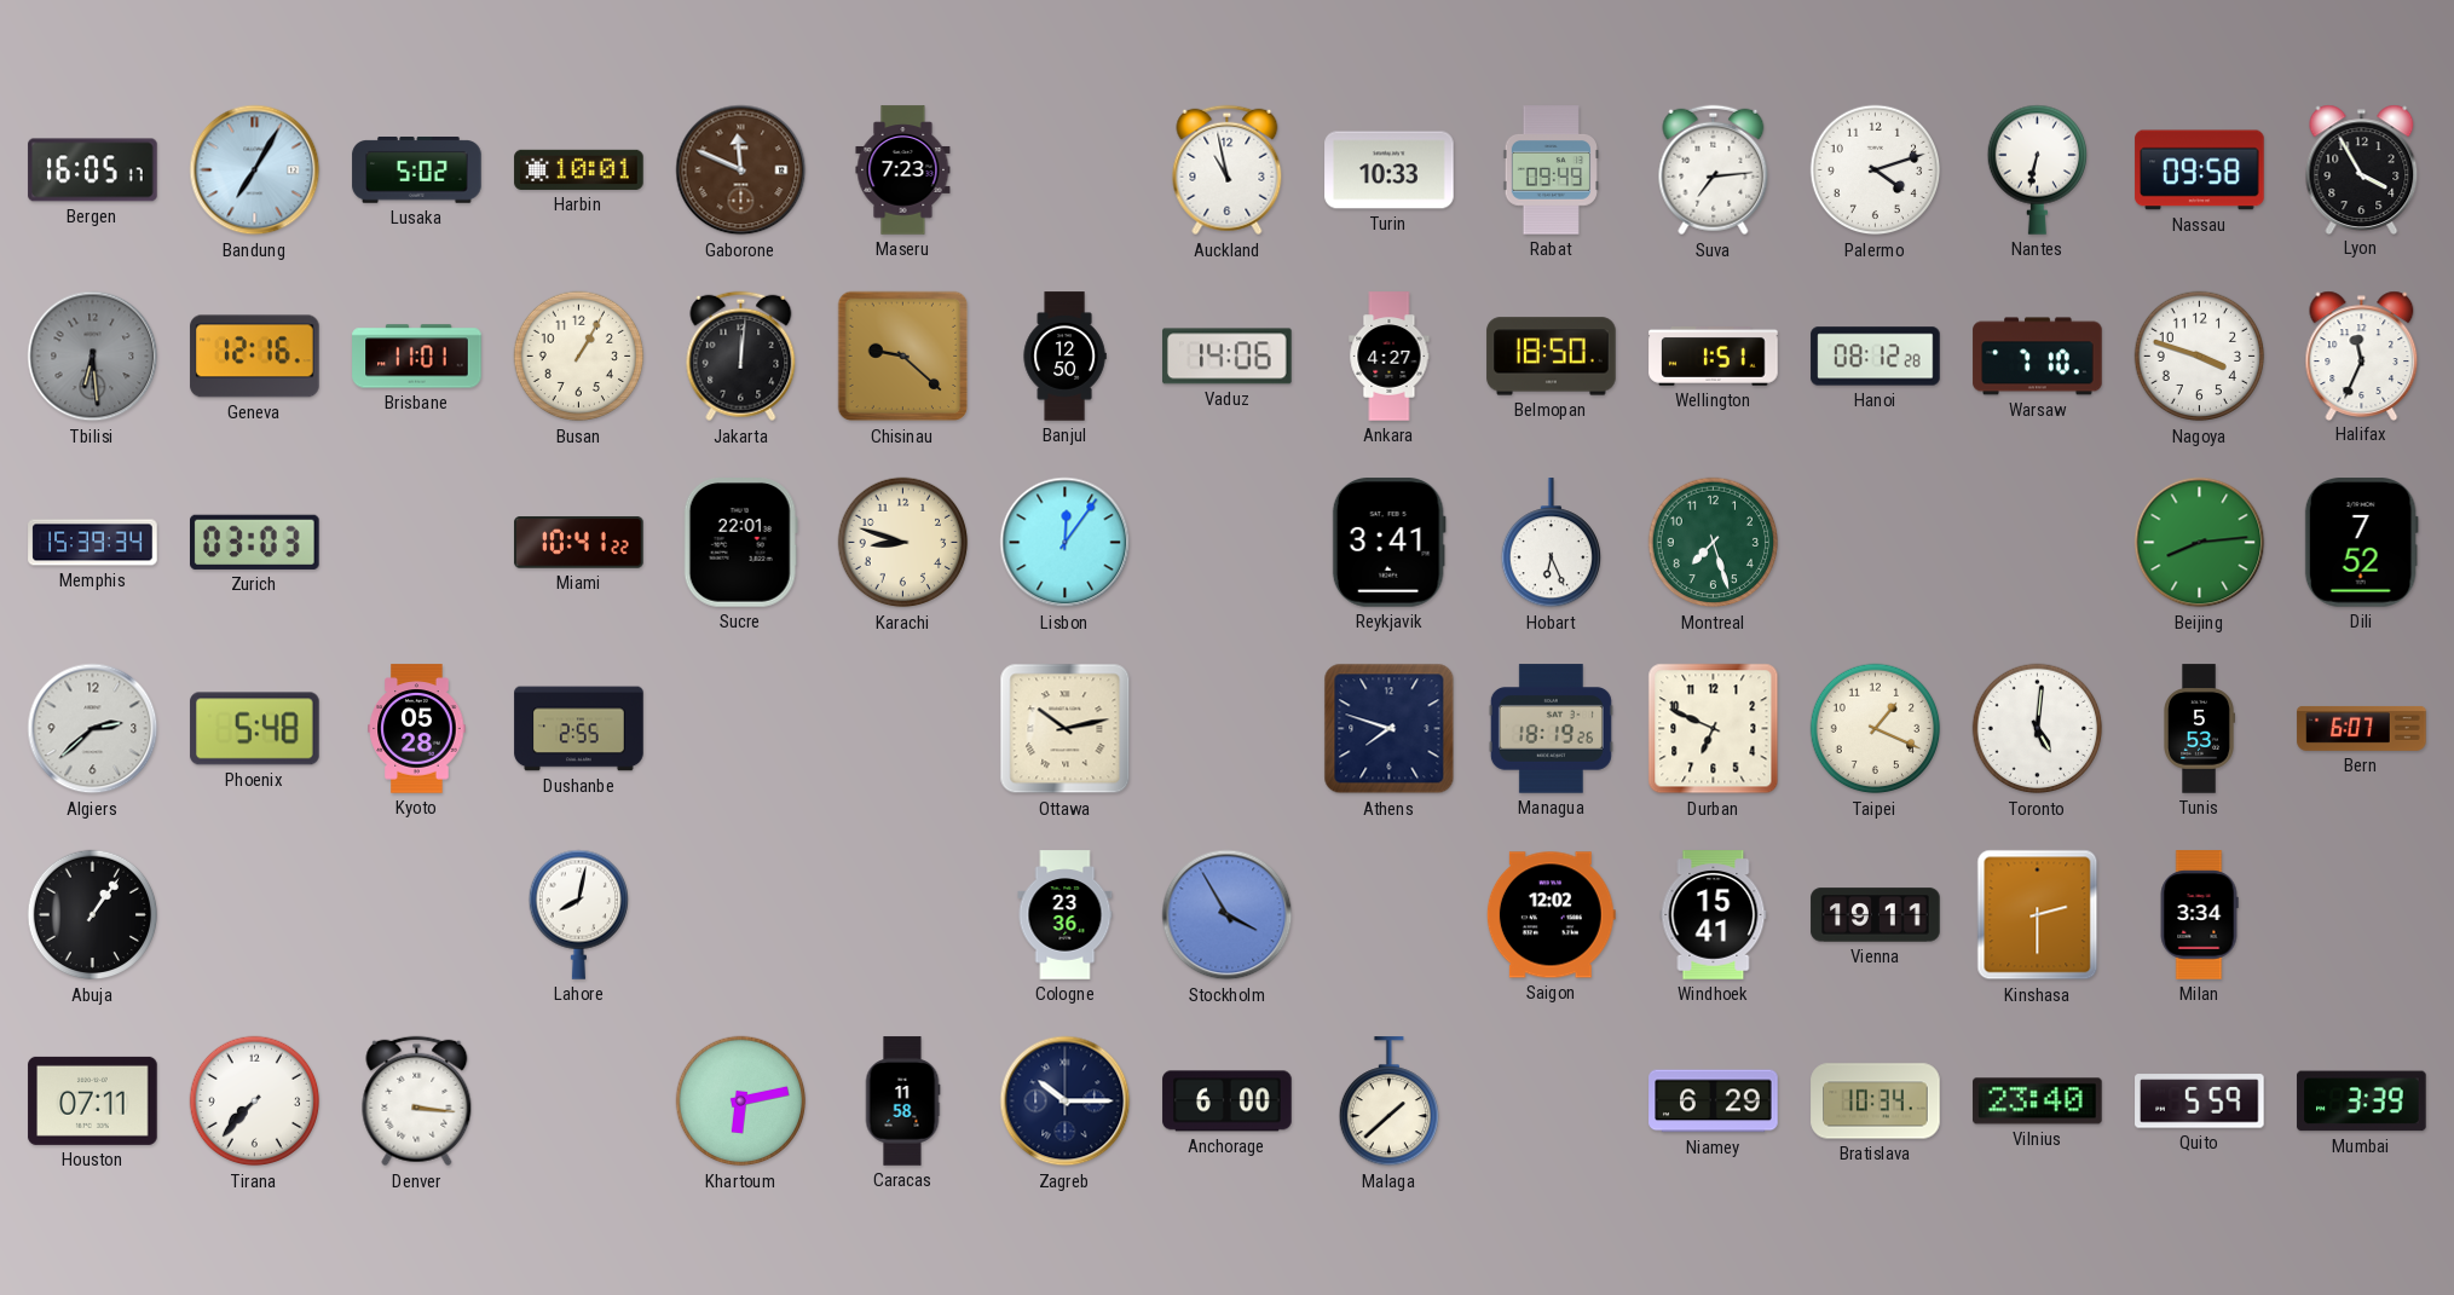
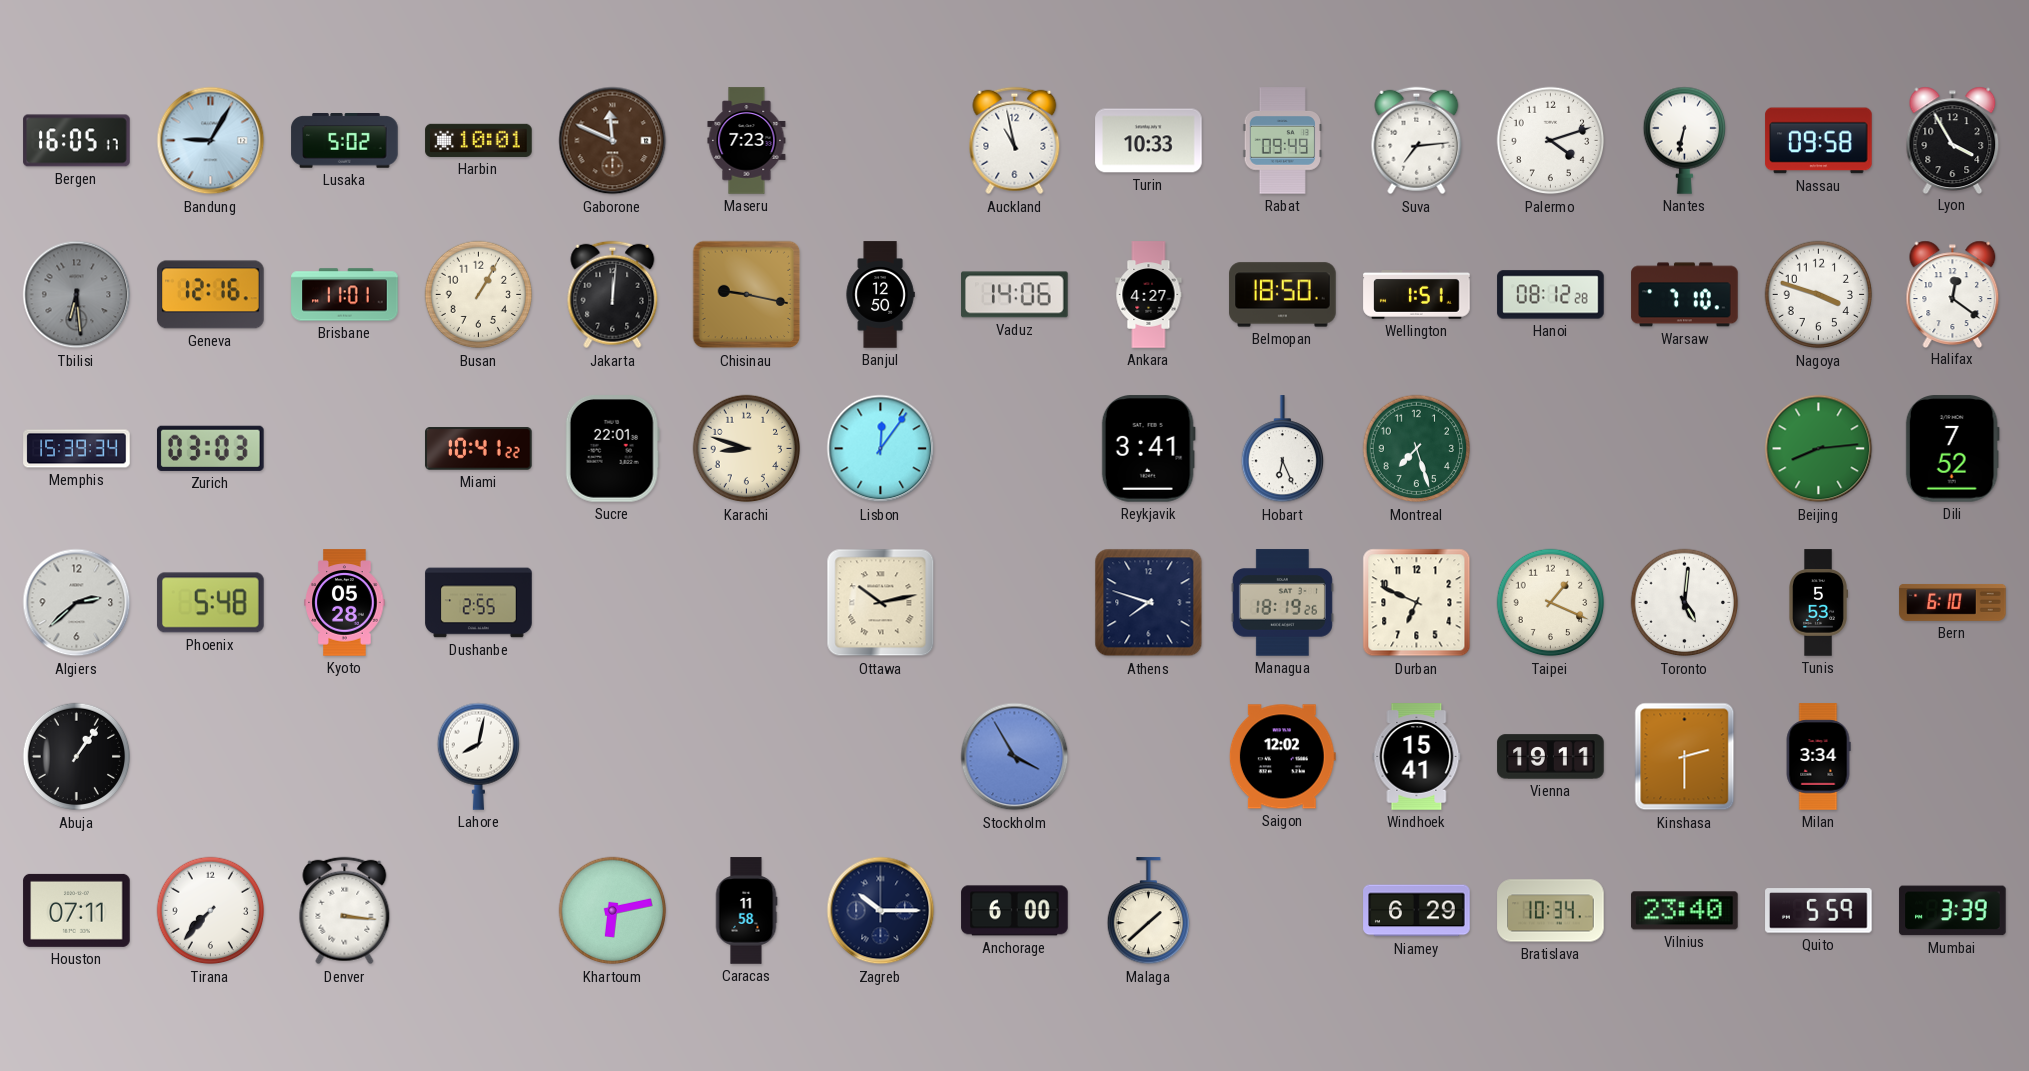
Bandung: 7:05 -> 9:05 (211, 141)
Chisinau: 9:22 -> 9:17 (747, 295)
Halifax: 11:34 -> 12:21 (1953, 294)
Bern: 6:07 -> 6:10 (1953, 602)
Cologne: 23:36 -> none (1066, 915)
